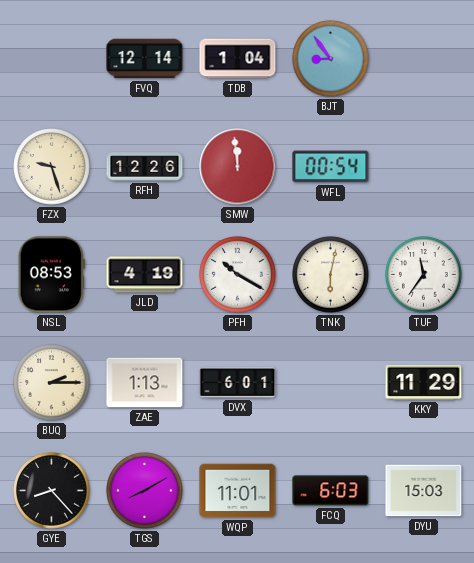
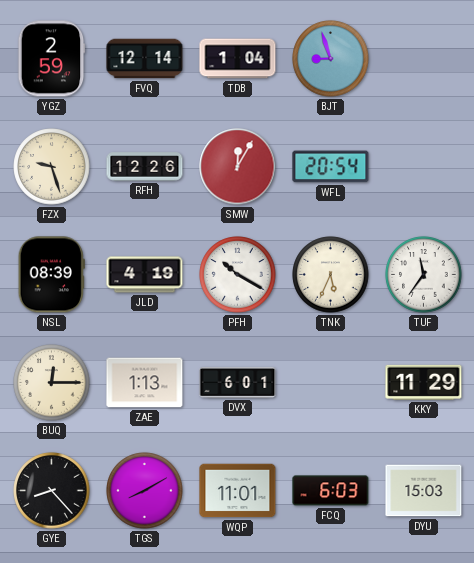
YGZ: none -> 2:59 (52, 59)
BJT: 8:54 -> 8:57 (331, 59)
SMW: 11:59 -> 12:05 (238, 167)
WFL: 00:54 -> 20:54 (331, 167)
NSL: 08:53 -> 08:39 (51, 275)
TNK: 6:02 -> 5:34 (331, 275)
BUQ: 2:15 -> 12:15 (52, 383)
